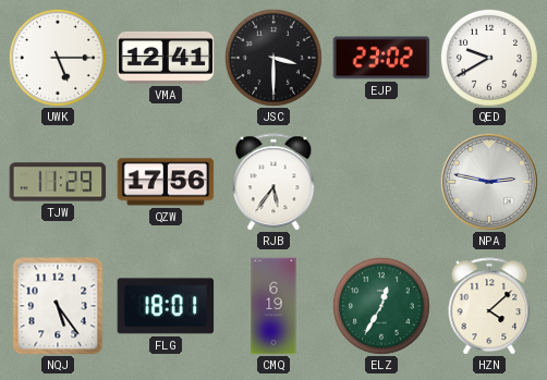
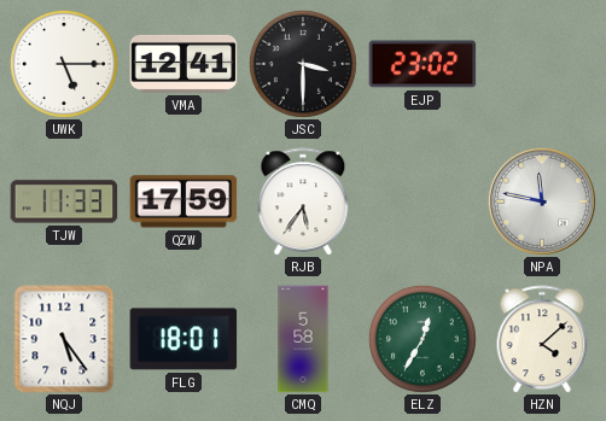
QED: 9:40 -> none (489, 58)
TJW: 11:29 -> 11:33 (64, 201)
QZW: 17:56 -> 17:59 (183, 201)
NPA: 2:47 -> 11:47 (542, 201)
CMQ: 6:19 -> 5:58 (303, 339)
